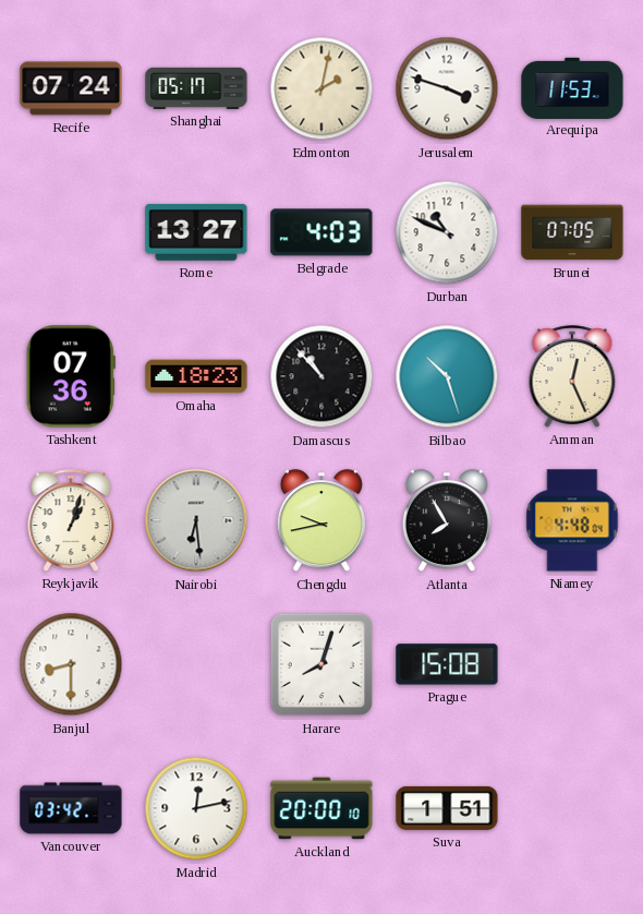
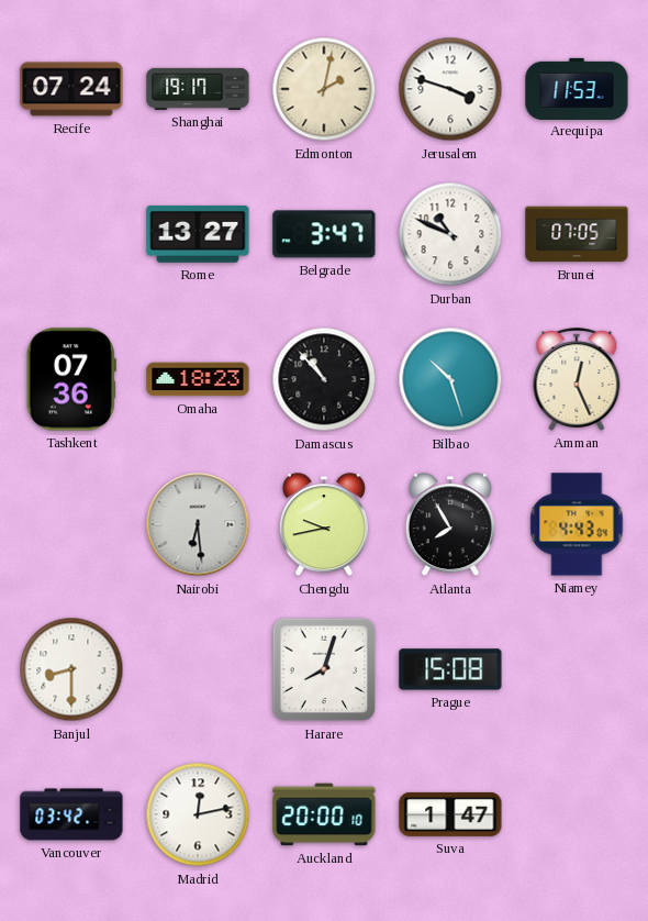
Shanghai: 05:17 -> 19:17 (198, 89)
Belgrade: 4:03 -> 3:47 (324, 234)
Reykjavik: 1:03 -> none (71, 520)
Niamey: 4:48 -> 4:43 (577, 524)
Suva: 1:51 -> 1:47 (450, 814)
